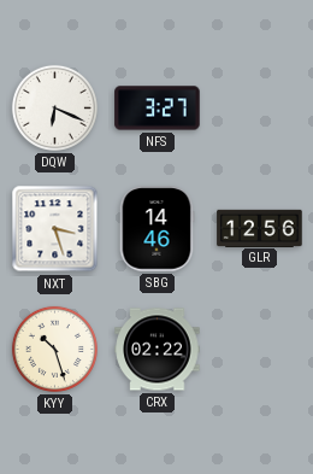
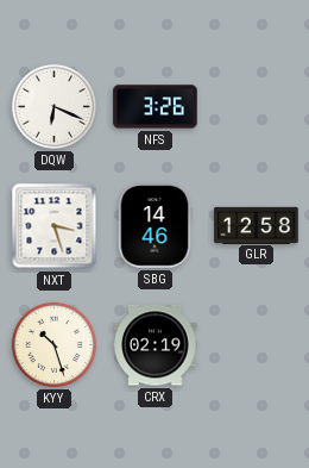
NFS: 3:27 -> 3:26 (156, 107)
GLR: 12:56 -> 12:58 (257, 225)
CRX: 02:22 -> 02:19 (156, 345)
